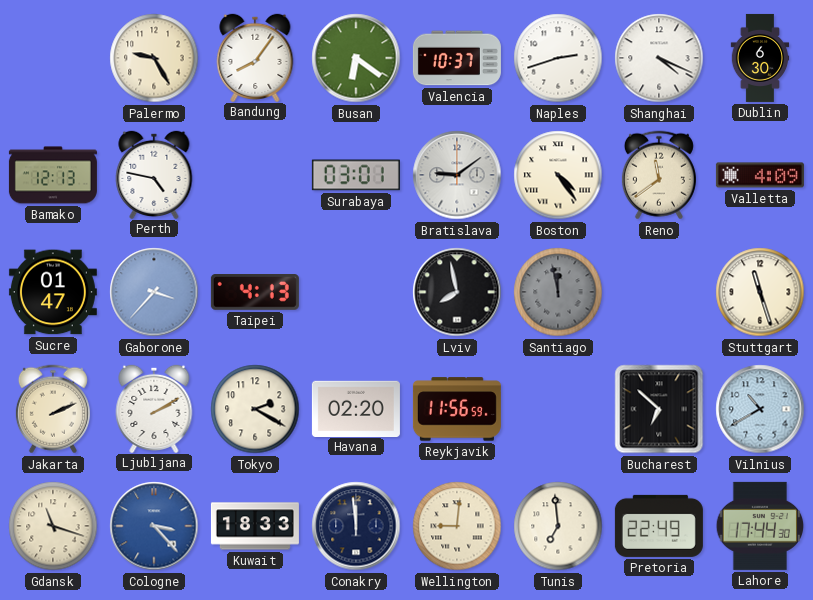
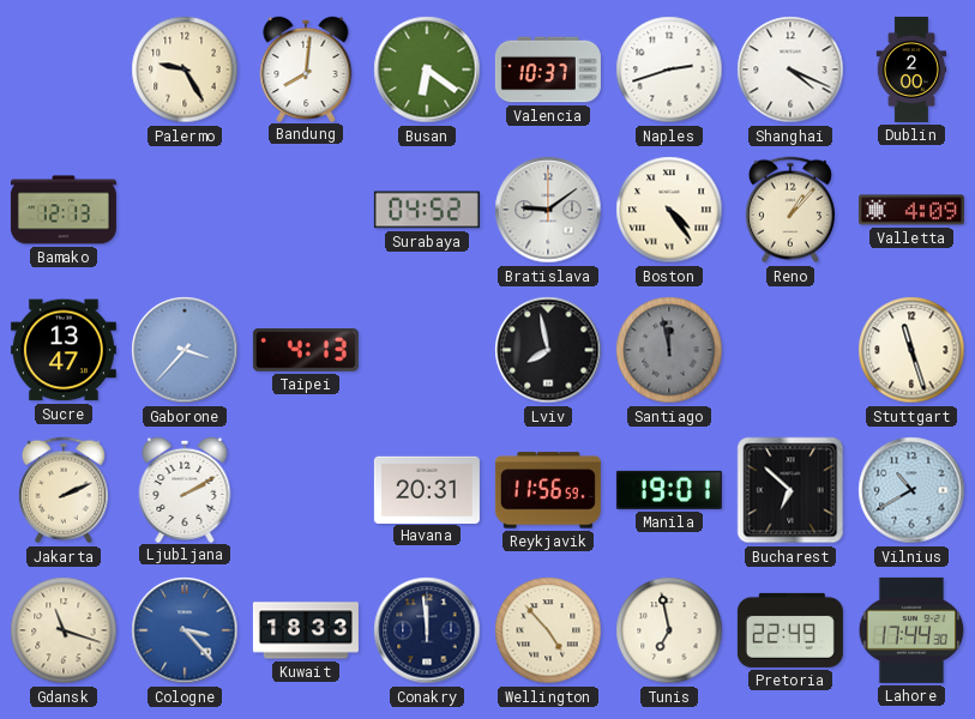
Bandung: 8:06 -> 8:01 (306, 68)
Dublin: 6:30 -> 2:00 (911, 70)
Perth: 4:47 -> none (154, 174)
Surabaya: 03:01 -> 04:52 (427, 210)
Reno: 11:39 -> 1:07 (790, 210)
Sucre: 01:47 -> 13:47 (64, 350)
Tokyo: 2:20 -> none (255, 409)
Havana: 02:20 -> 20:31 (427, 489)
Manila: none -> 19:01 (669, 490)
Wellington: 9:01 -> 4:53 (548, 630)
Tunis: 6:59 -> 6:58 (669, 630)
